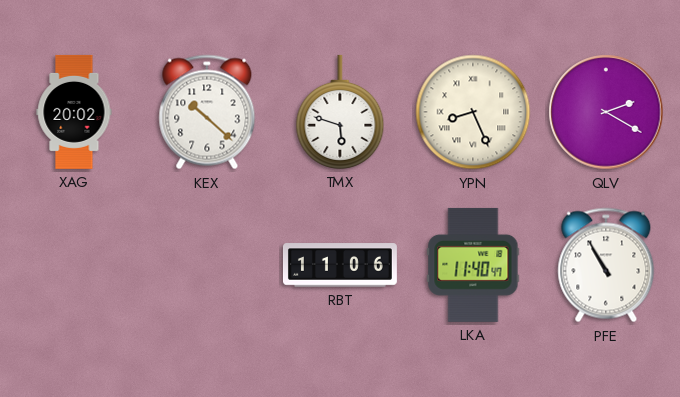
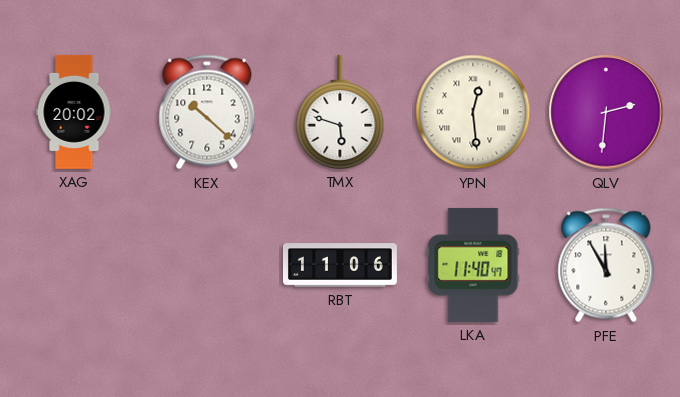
YPN: 8:26 -> 12:29 (473, 112)
QLV: 2:20 -> 2:31 (606, 112)
PFE: 10:55 -> 11:55 (606, 265)
